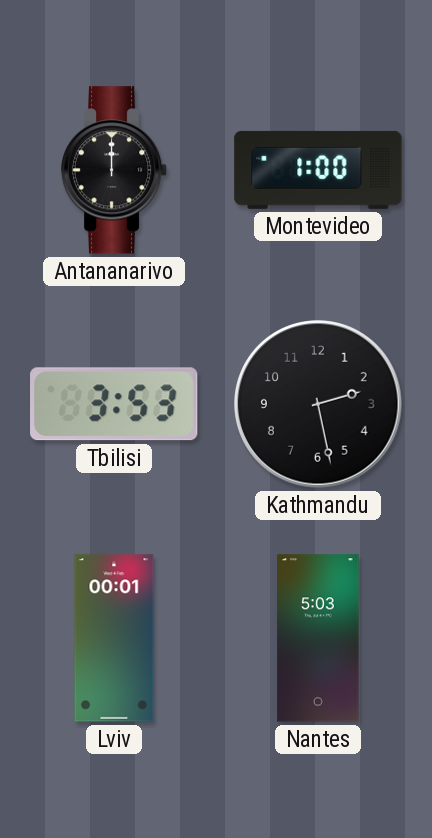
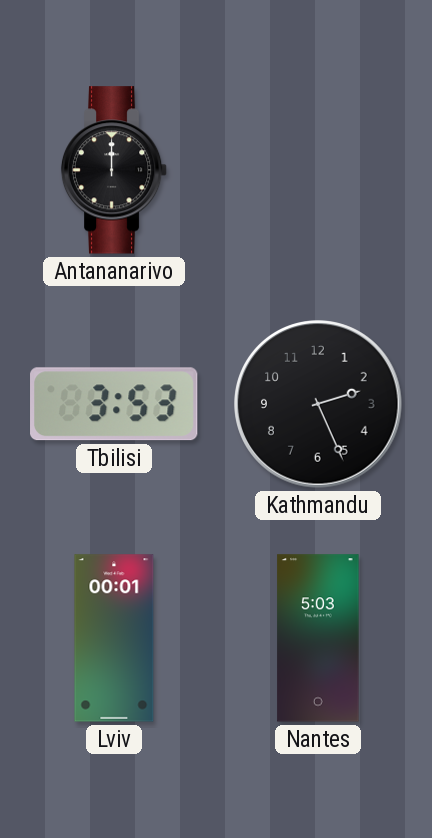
Montevideo: 1:00 -> none (318, 170)
Kathmandu: 2:28 -> 2:26 (318, 404)
